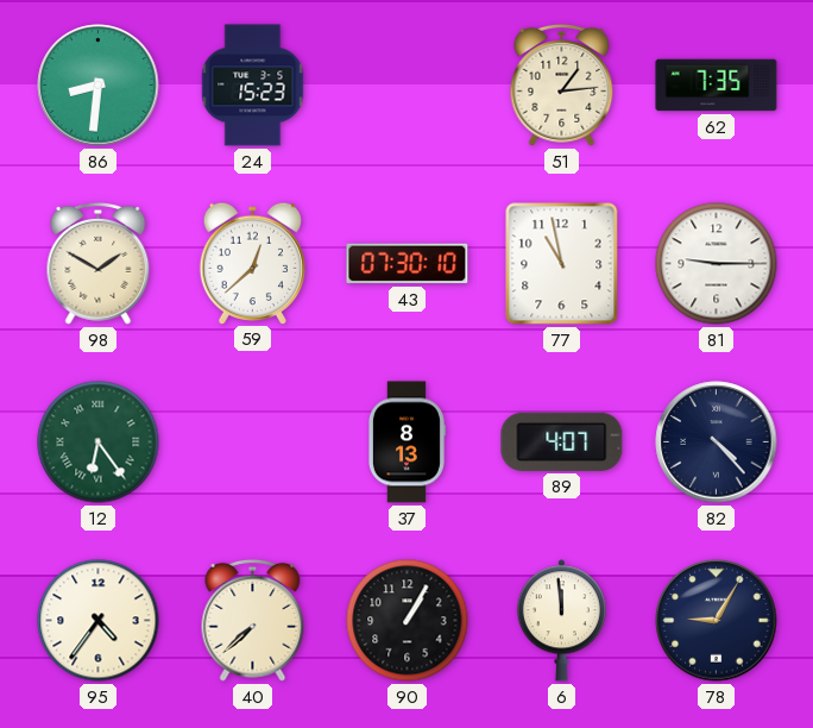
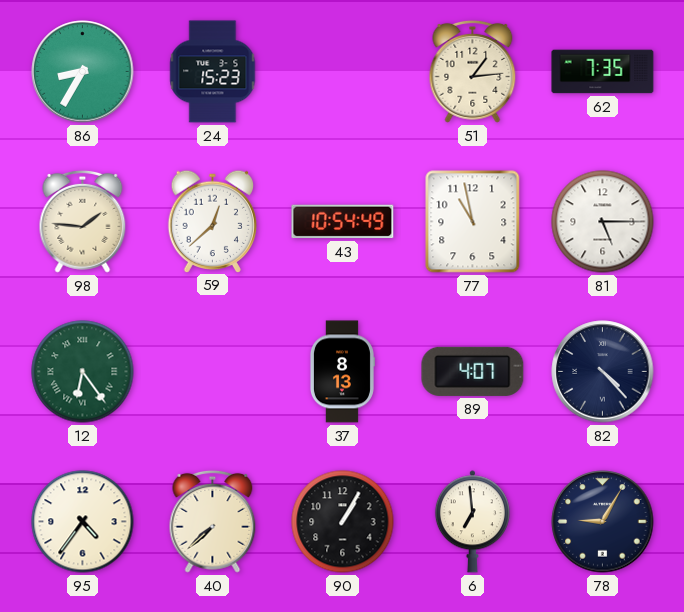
86: 8:31 -> 8:35 (83, 72)
98: 1:50 -> 1:46 (83, 221)
43: 07:30 -> 10:54 (343, 222)
81: 9:15 -> 5:15 (603, 222)
6: 11:59 -> 6:59 (472, 522)
